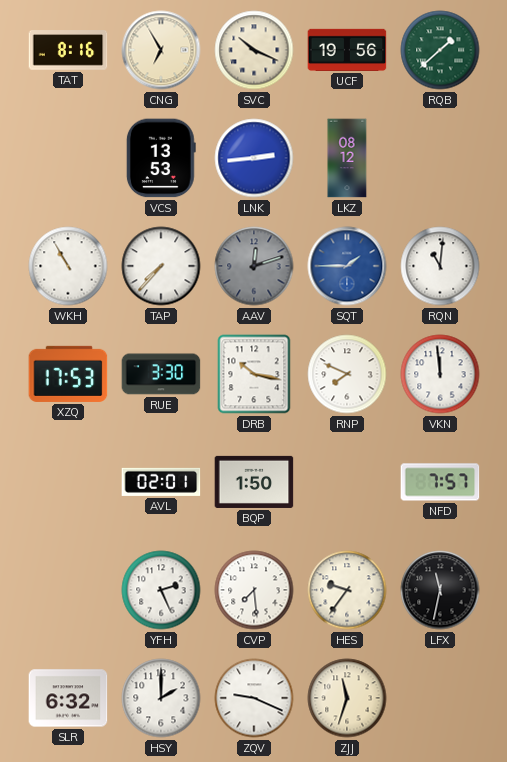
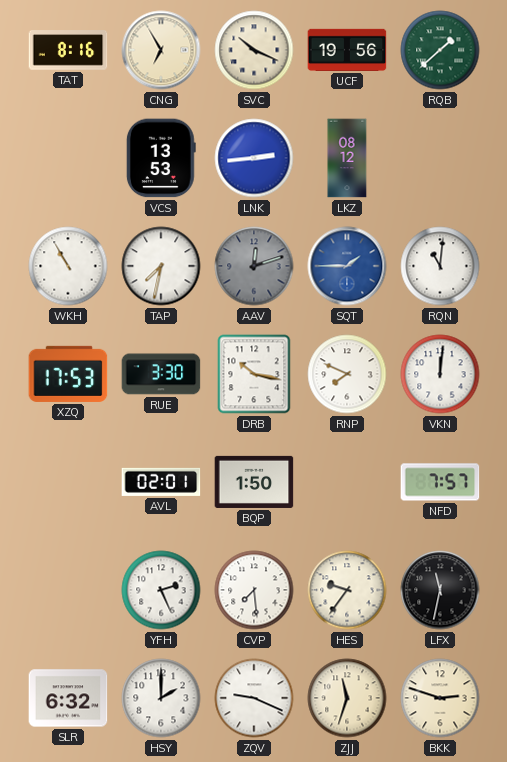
TAP: 7:37 -> 7:32 (161, 266)
VKN: 11:59 -> 12:01 (440, 374)
BKK: none -> 2:48 (440, 698)
